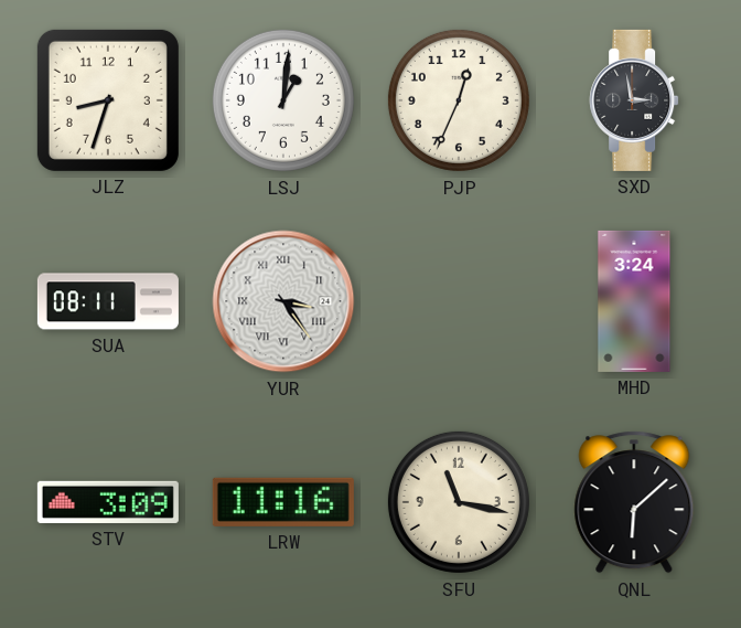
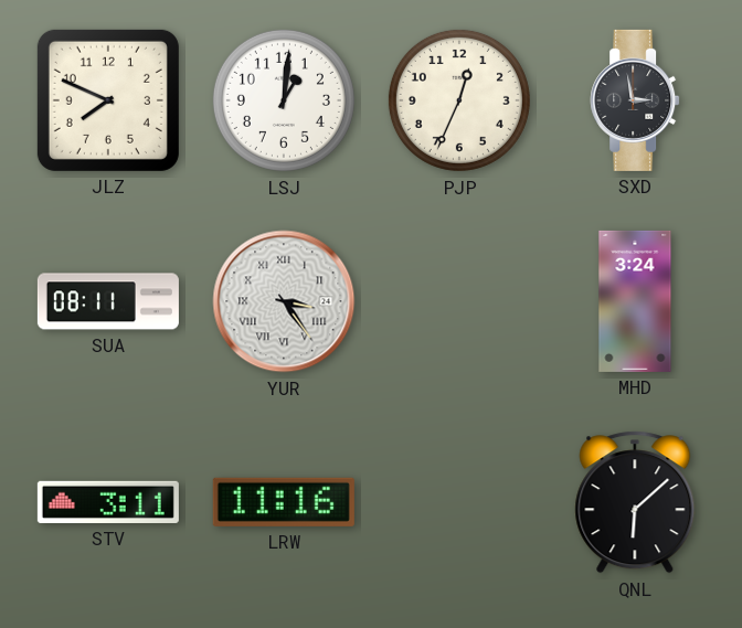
JLZ: 8:33 -> 7:49 (108, 100)
STV: 3:09 -> 3:11 (108, 502)
SFU: 11:17 -> none (459, 502)
